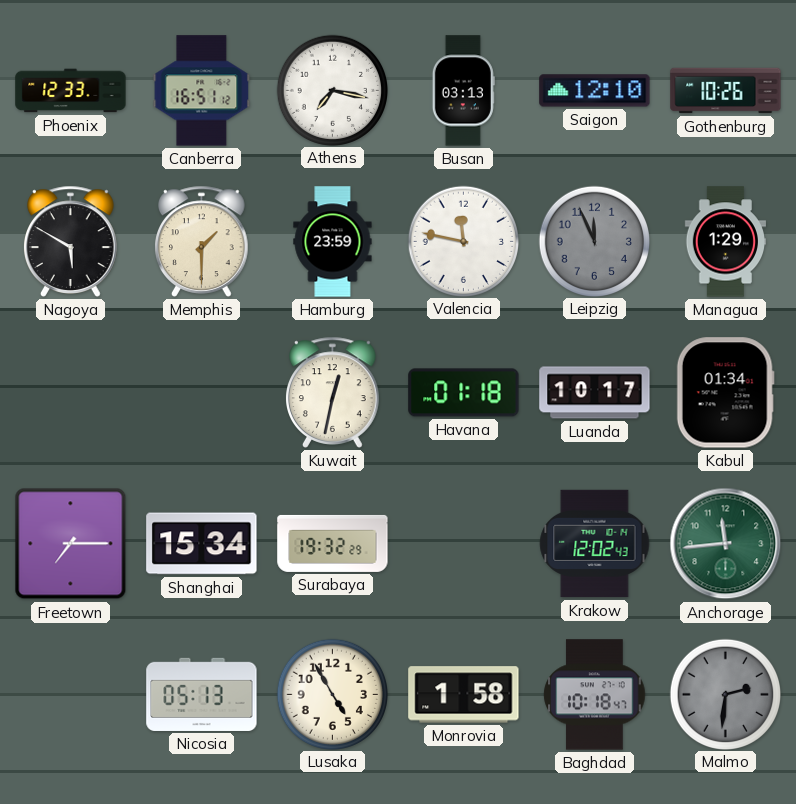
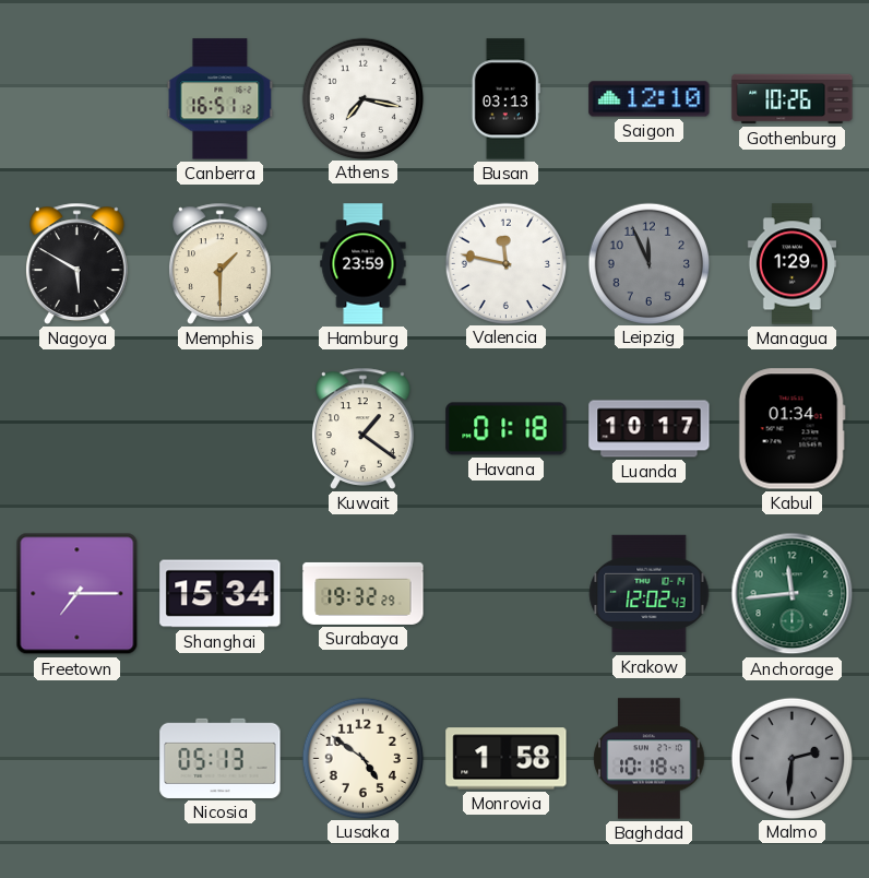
Phoenix: 12:33 -> none (71, 91)
Kuwait: 12:32 -> 1:21 (364, 428)
Lusaka: 4:55 -> 4:51 (362, 758)
